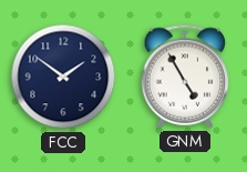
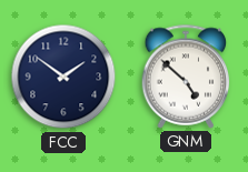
GNM: 4:55 -> 4:52 (186, 77)
